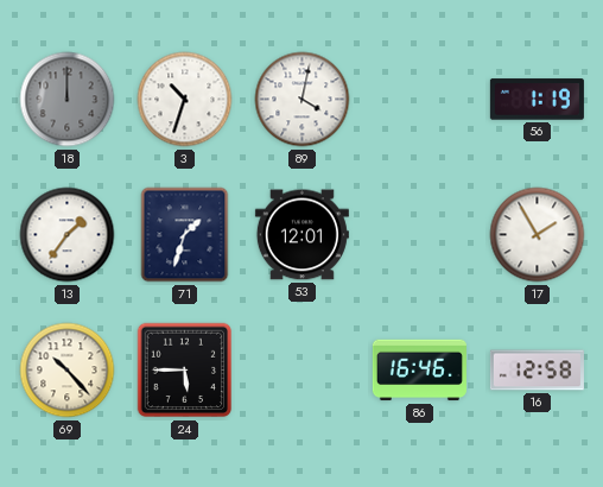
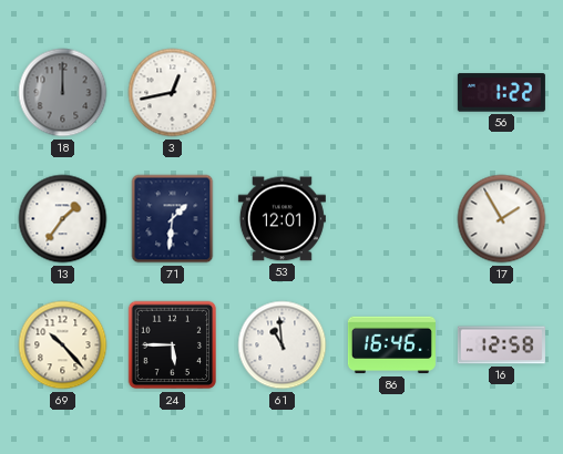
3: 10:33 -> 12:43 (173, 93)
89: 4:02 -> none (303, 100)
56: 1:19 -> 1:22 (501, 93)
71: 1:33 -> 1:31 (173, 219)
61: none -> 10:59 (283, 345)
